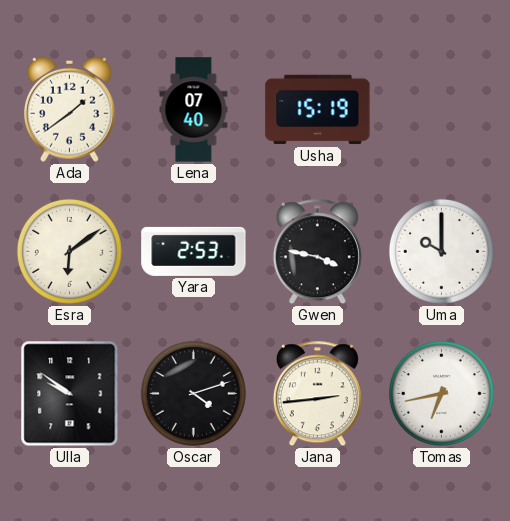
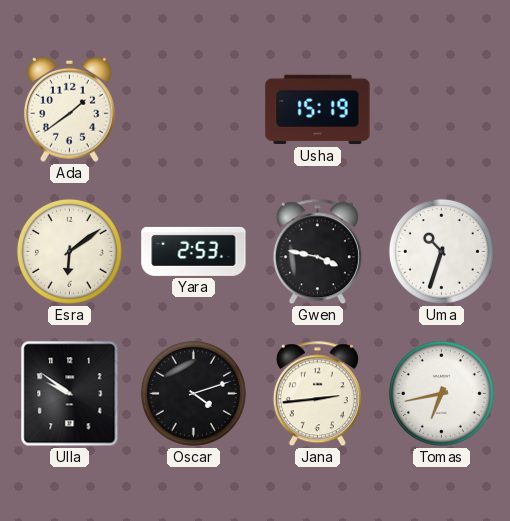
Lena: 07:40 -> none (194, 110)
Uma: 10:00 -> 10:33 (441, 251)
